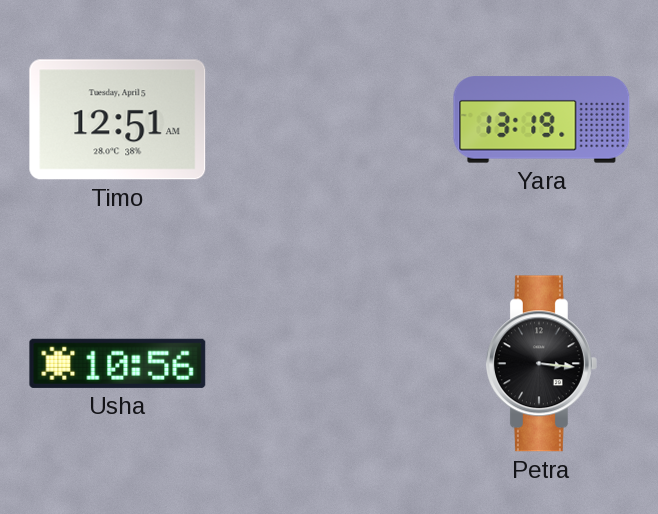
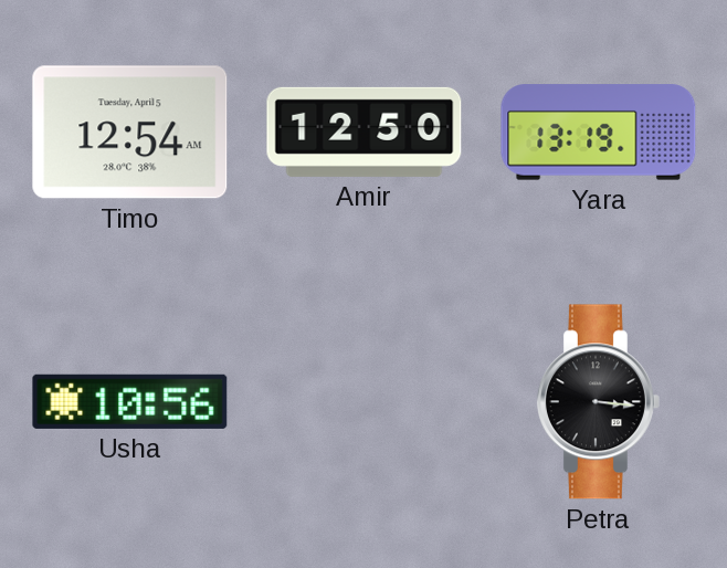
Timo: 12:51 -> 12:54 (130, 133)
Amir: none -> 12:50 (365, 132)
